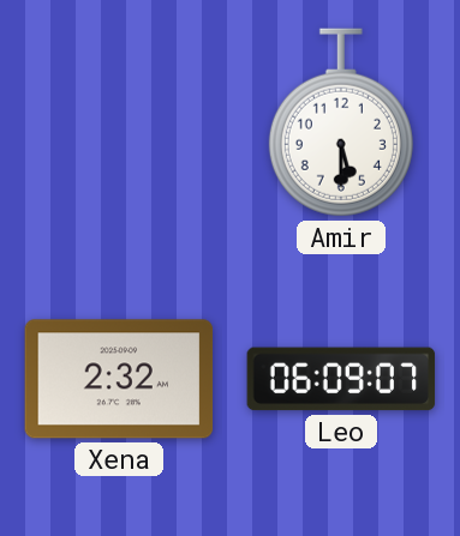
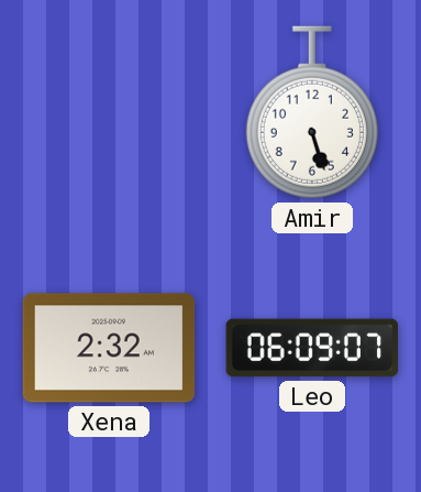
Amir: 5:30 -> 5:27 (312, 112)
